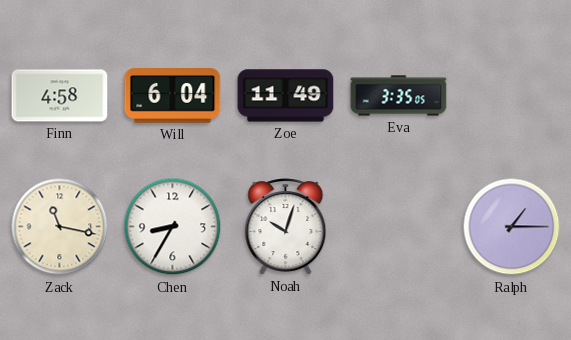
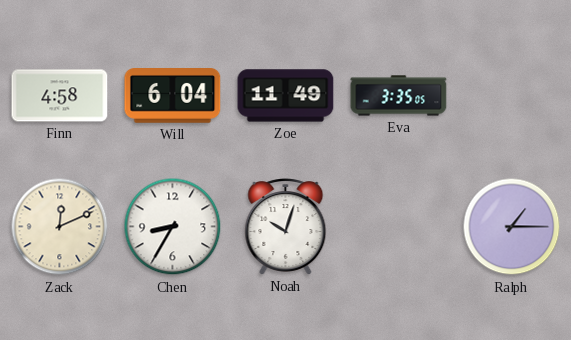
Zack: 11:17 -> 12:11 (60, 227)
